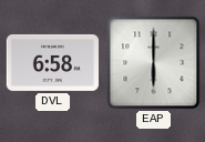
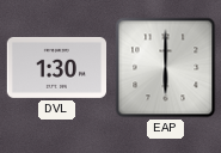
DVL: 6:58 -> 1:30 (56, 67)
